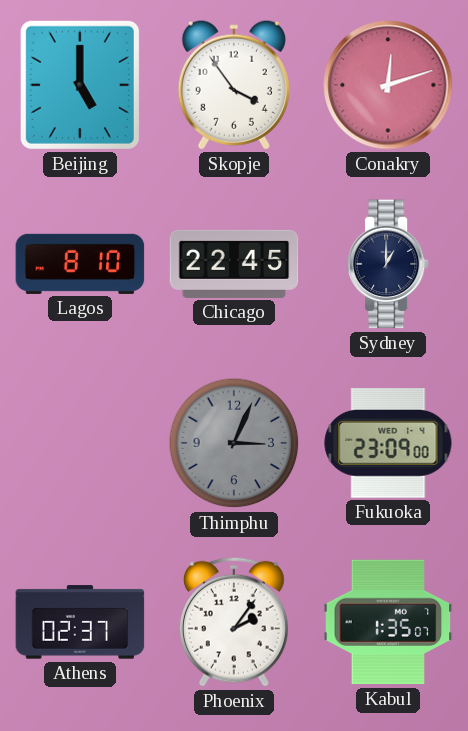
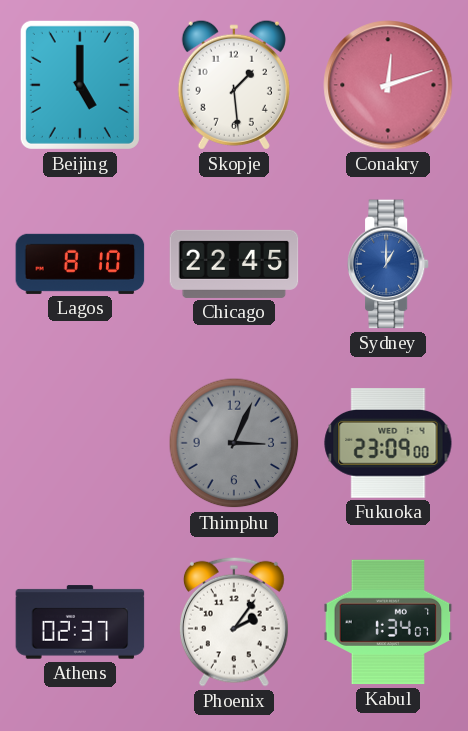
Skopje: 3:54 -> 1:29 (234, 85)
Sydney dial: navy -> blue (388, 264)
Kabul: 1:35 -> 1:34 (388, 622)
